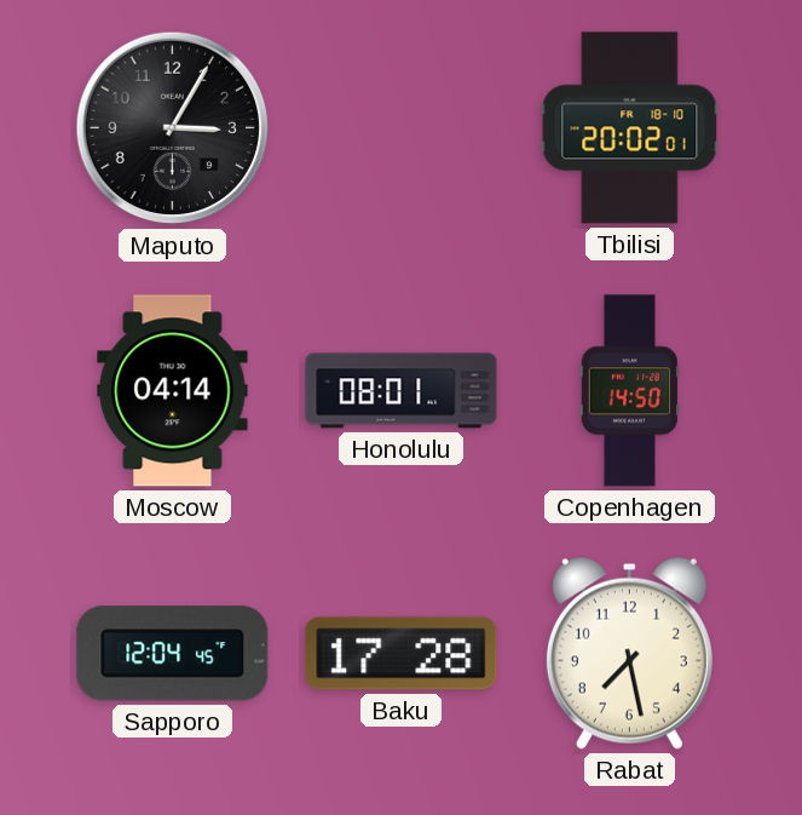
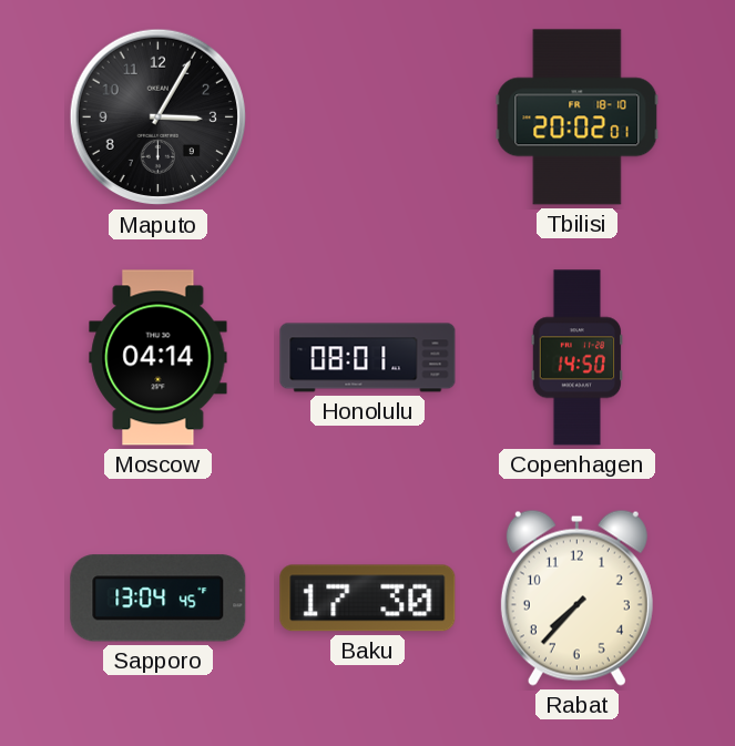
Sapporo: 12:04 -> 13:04 (159, 599)
Baku: 17:28 -> 17:30 (368, 599)
Rabat: 7:28 -> 7:37 (576, 597)
